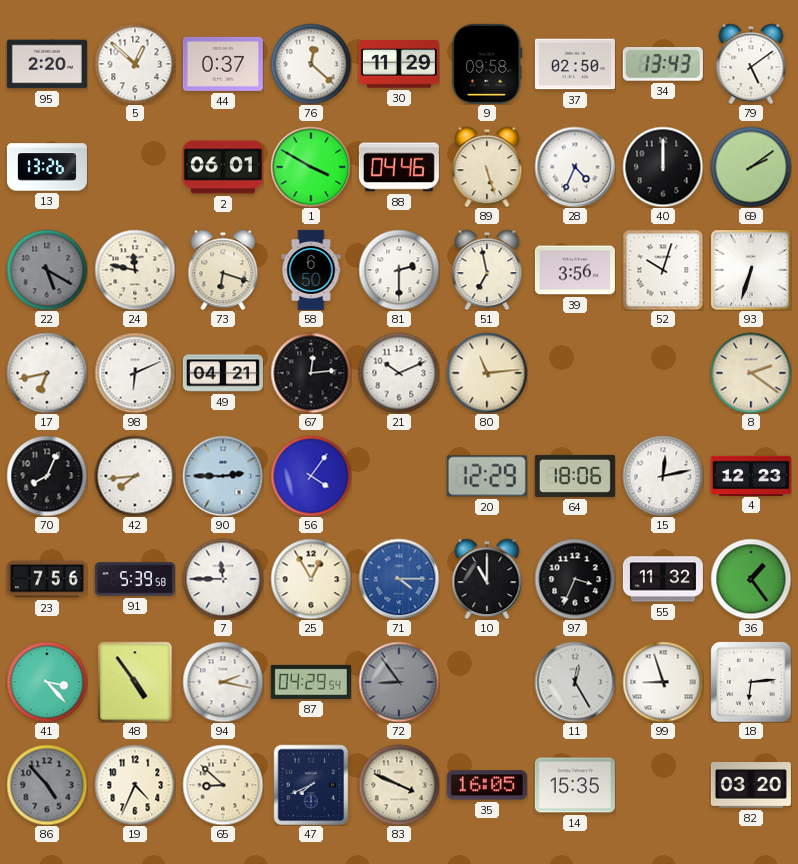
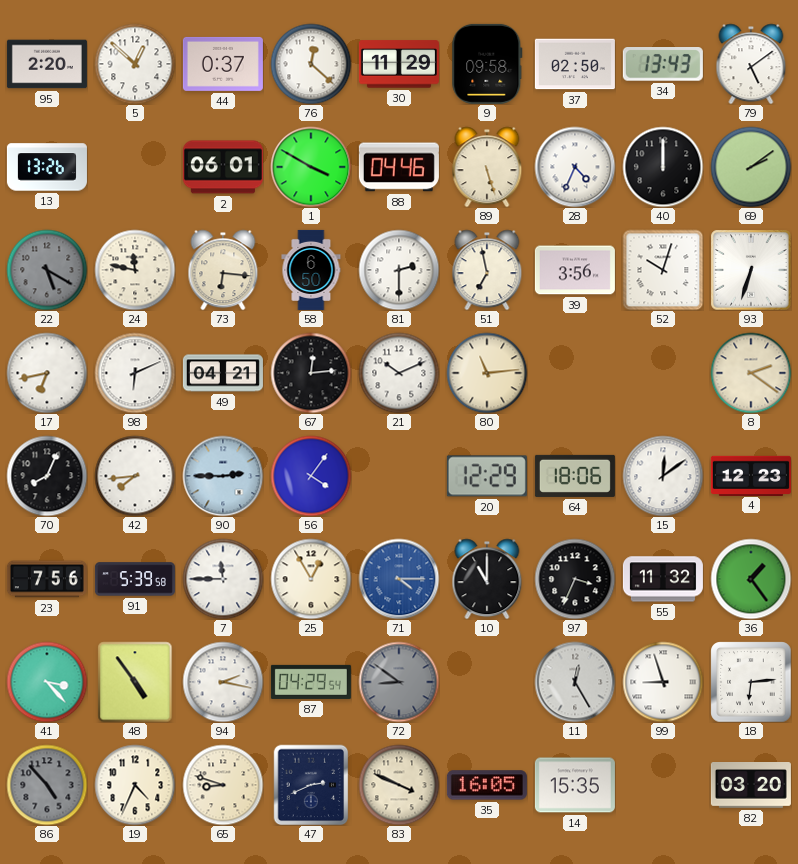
73: 6:18 -> 6:16 (223, 270)
15: 12:13 -> 12:09 (663, 476)
72: 8:54 -> 8:51 (399, 682)
65: 8:52 -> 8:48 (223, 785)
47: 7:41 -> 2:41 (311, 785)
